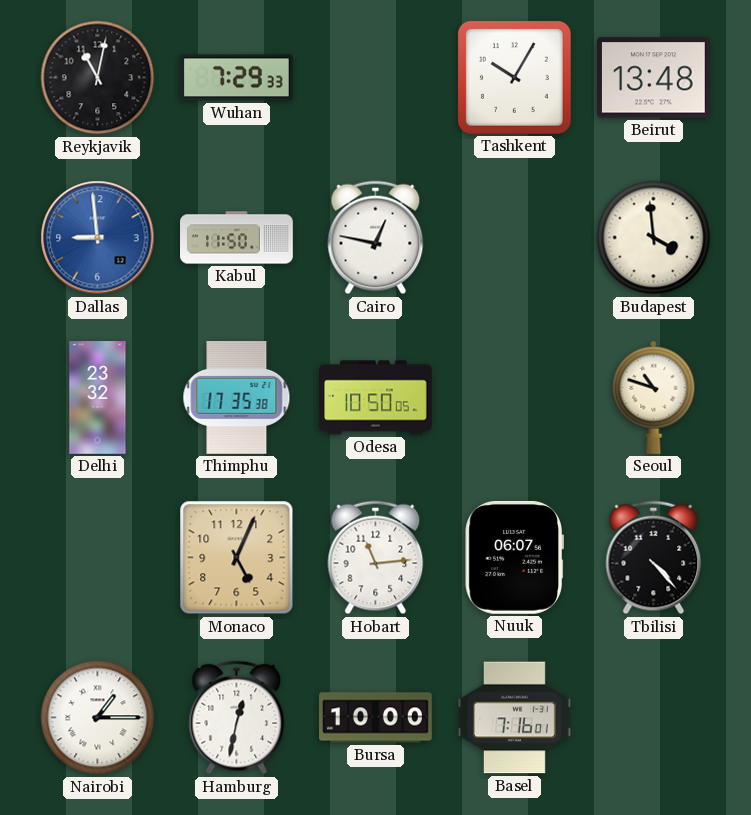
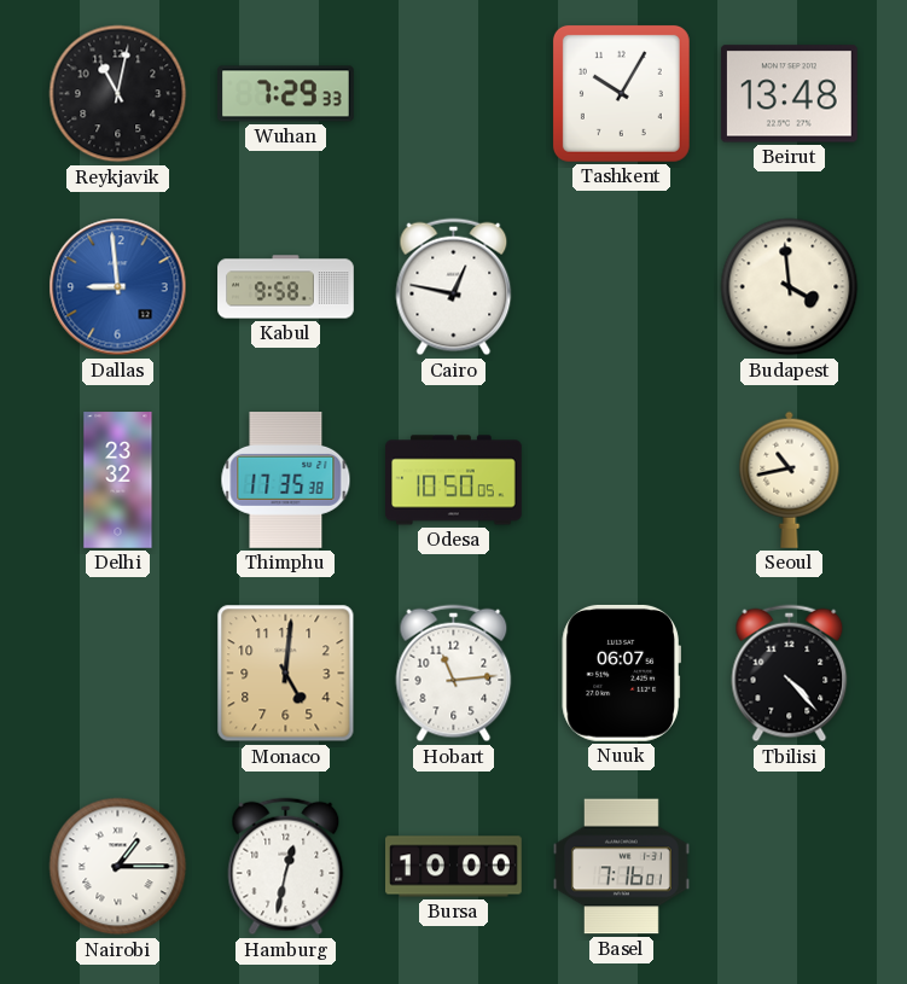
Kabul: 11:50 -> 9:58 (286, 287)
Seoul: 10:48 -> 10:43 (790, 479)
Monaco: 5:04 -> 5:01 (286, 674)
